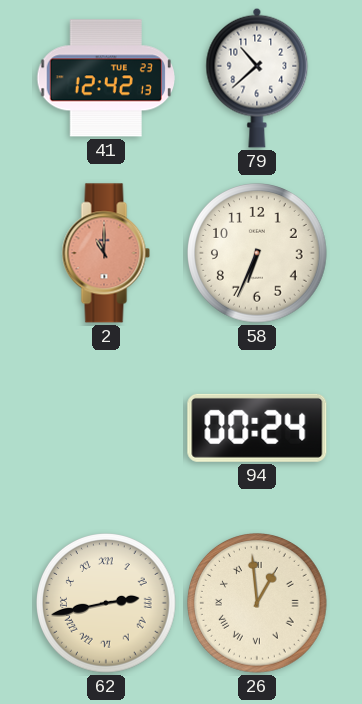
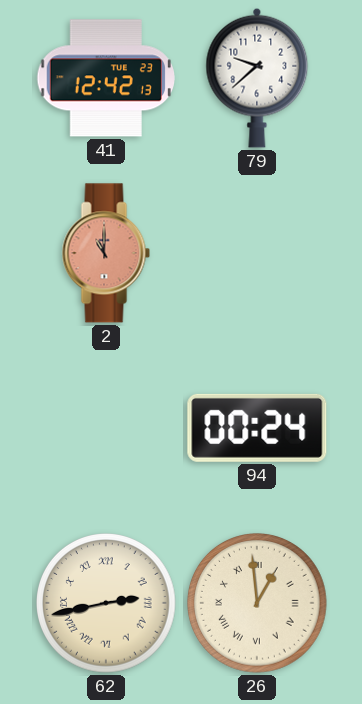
79: 10:38 -> 9:38 (257, 78)
58: 6:34 -> none (258, 254)
